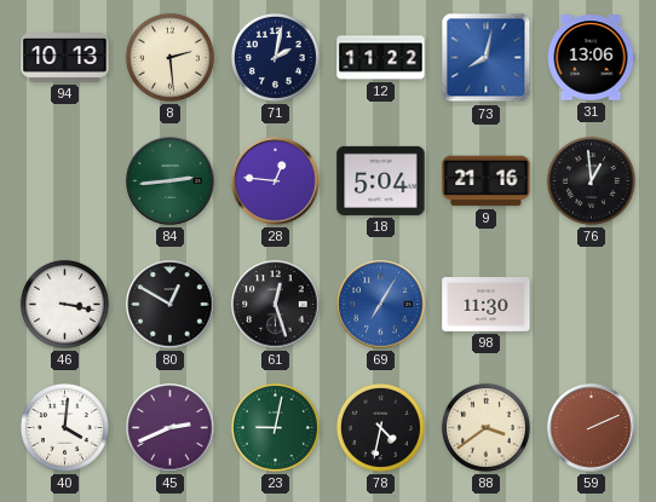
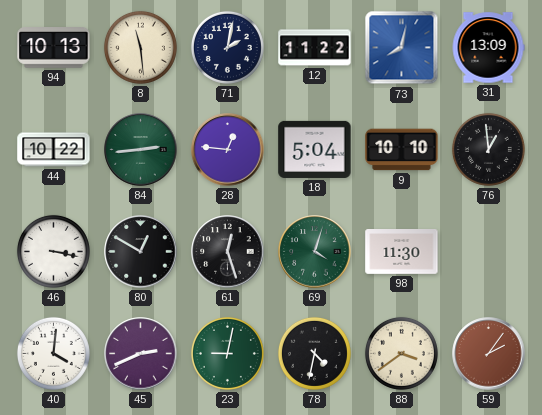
8: 2:29 -> 11:29 (140, 47)
31: 13:06 -> 13:09 (488, 48)
44: none -> 10:22 (54, 150)
9: 21:16 -> 10:10 (402, 150)
69: 7:05 -> 4:03 (315, 252)
69 dial: blue -> green (315, 252)
59: 2:11 -> 2:06 (489, 354)
